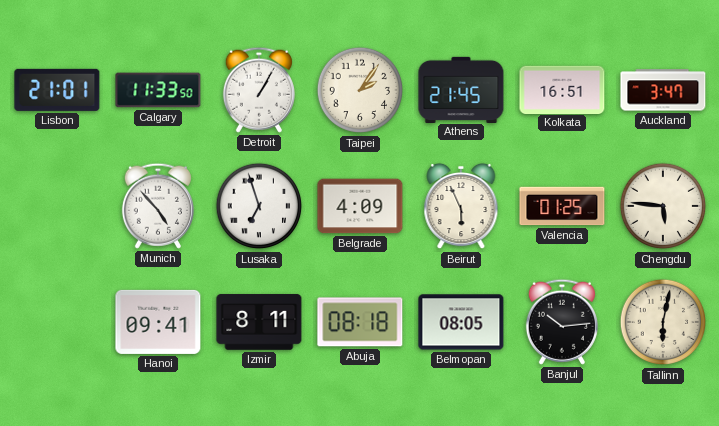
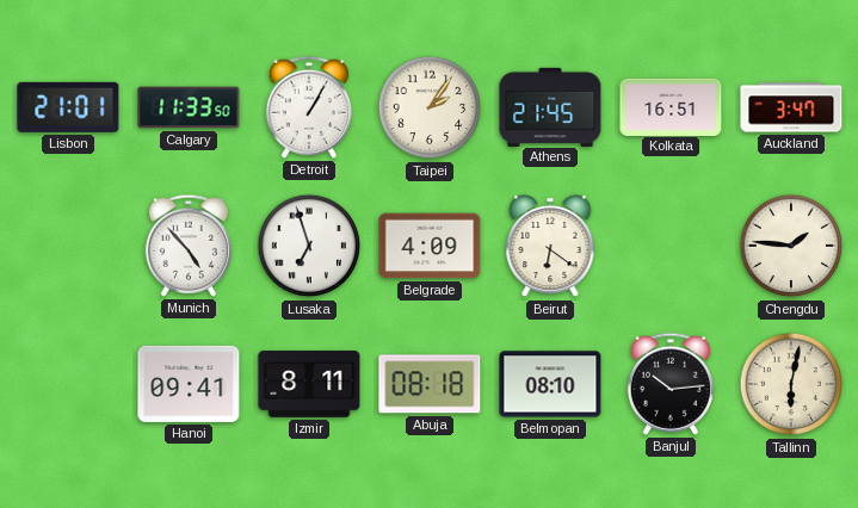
Beirut: 5:56 -> 6:21 (550, 246)
Valencia: 01:25 -> none (562, 206)
Chengdu: 5:46 -> 1:46 (791, 246)
Belmopan: 08:05 -> 08:10 (550, 384)
